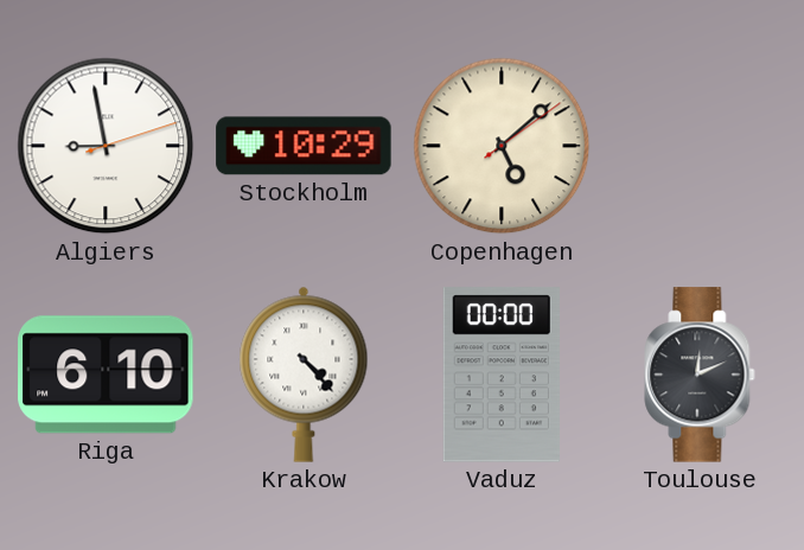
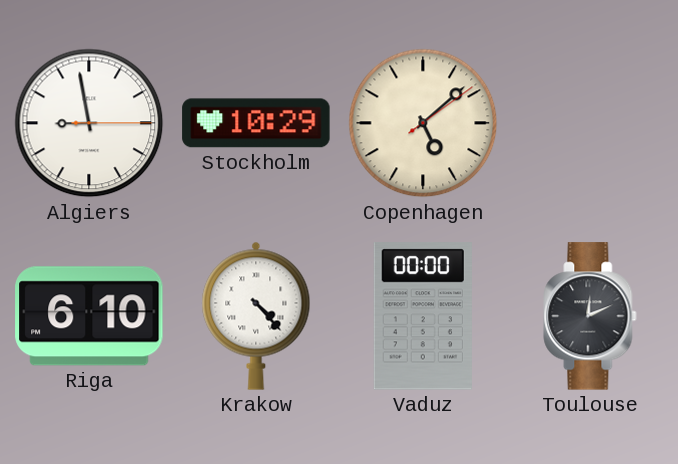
Algiers: 8:58:12 -> 8:58:15 (89, 123)
